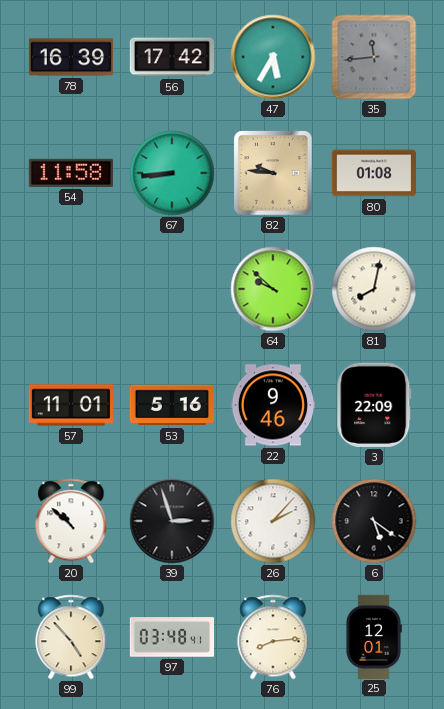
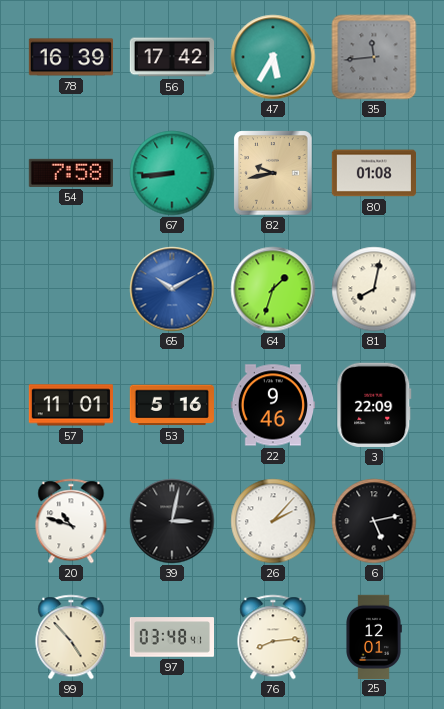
54: 11:58 -> 7:58 (71, 173)
82: 9:46 -> 9:43 (273, 173)
65: none -> 10:10 (172, 289)
64: 9:52 -> 1:33 (273, 289)
20: 10:52 -> 10:48 (71, 521)
39: 2:57 -> 3:02 (172, 521)
6: 5:21 -> 5:13 (374, 521)
